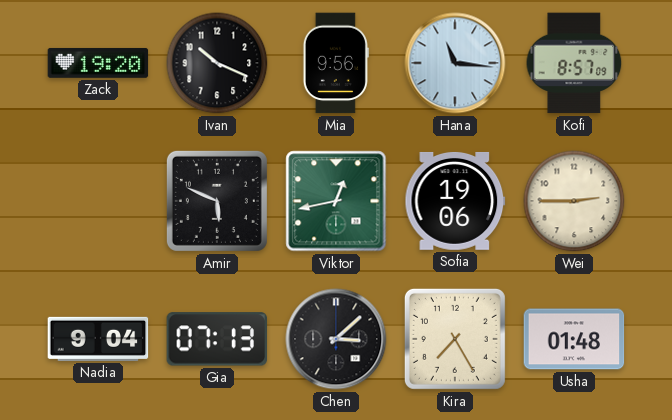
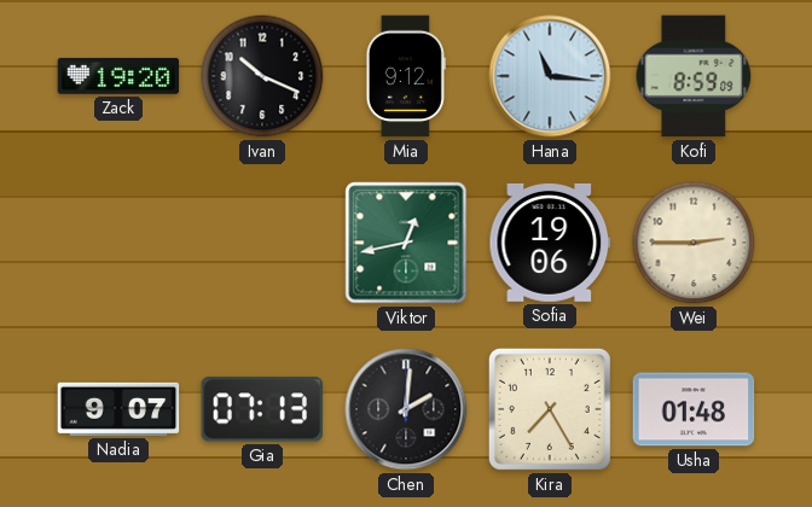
Mia: 9:56 -> 9:12 (406, 76)
Kofi: 8:57 -> 8:59 (694, 76)
Amir: 5:49 -> none (217, 201)
Nadia: 9:04 -> 9:07 (118, 409)
Chen: 3:08 -> 2:01 (406, 409)
